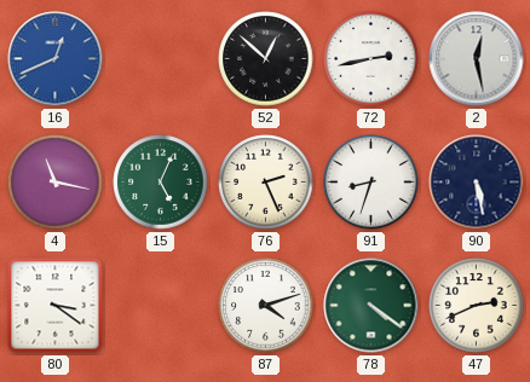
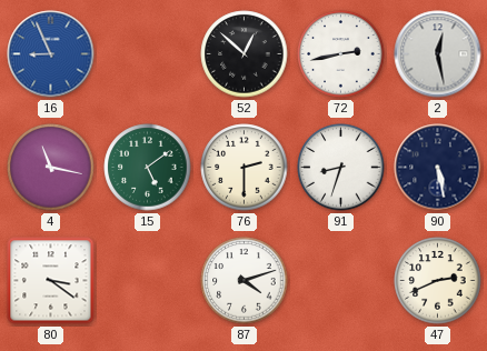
16: 12:41 -> 8:56 (51, 54)
15: 5:04 -> 5:09 (148, 168)
76: 2:26 -> 2:30 (245, 168)
78: 4:21 -> none (371, 306)
